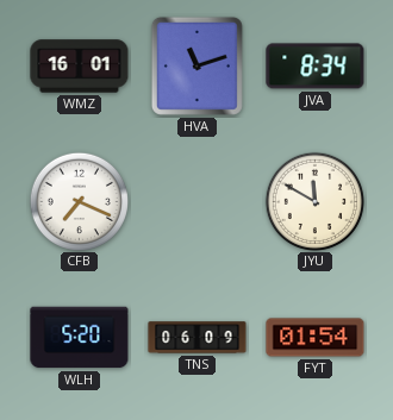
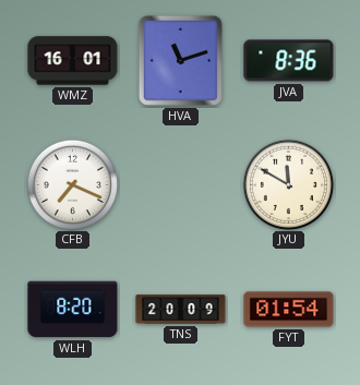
JVA: 8:34 -> 8:36 (289, 61)
WLH: 5:20 -> 8:20 (73, 310)
TNS: 06:09 -> 20:09 (181, 310)
